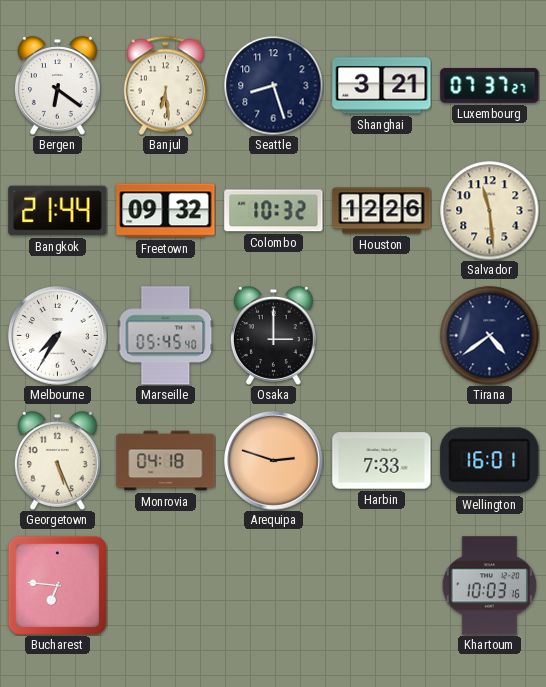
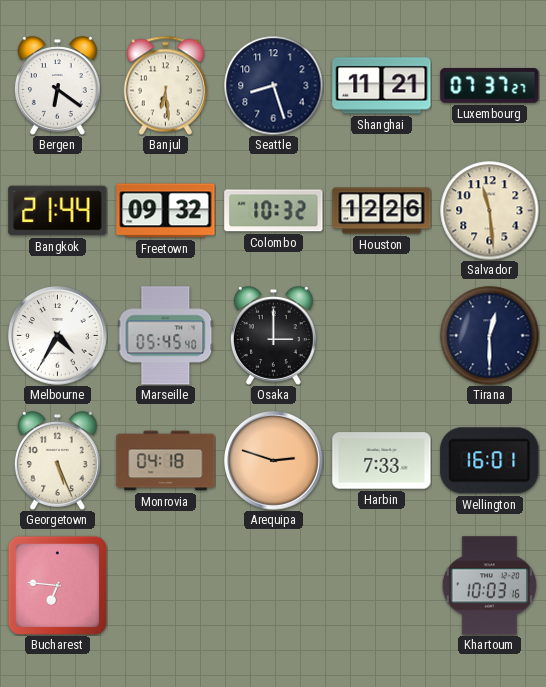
Shanghai: 3:21 -> 11:21 (382, 86)
Melbourne: 7:35 -> 4:35 (58, 336)
Tirana: 4:39 -> 12:30 (490, 336)
